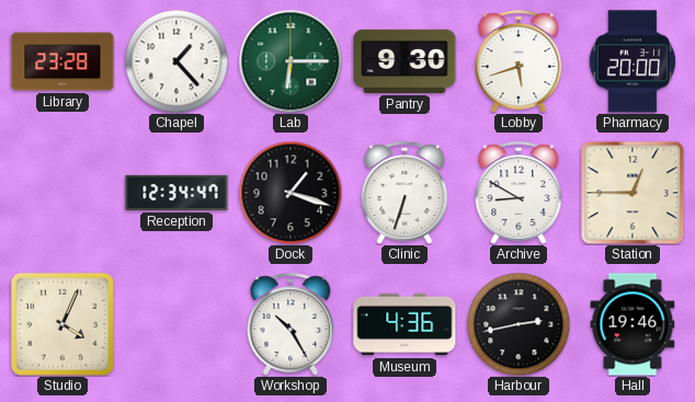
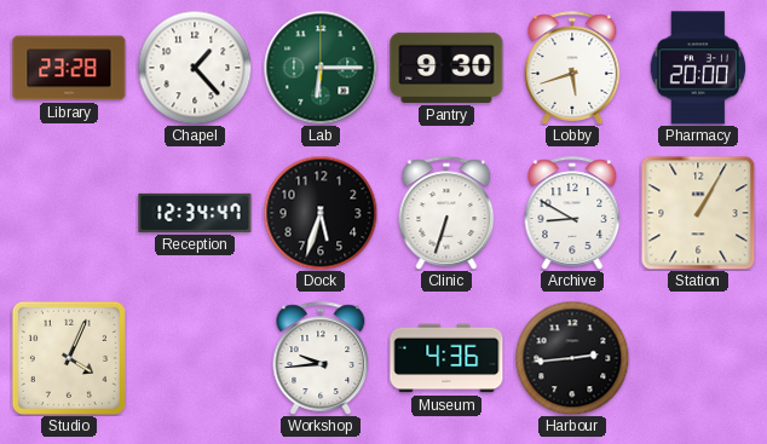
Dock: 1:18 -> 5:33 (321, 213)
Station: 12:45 -> 1:05 (698, 213)
Workshop: 10:25 -> 9:44 (321, 358)
Harbour: 2:43 -> 2:44 (572, 358)
Hall: 19:46 -> none (633, 324)
